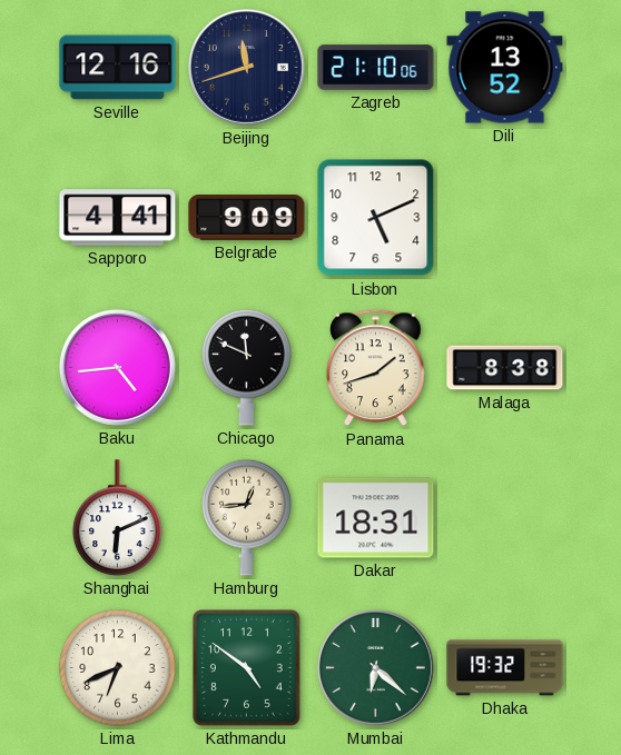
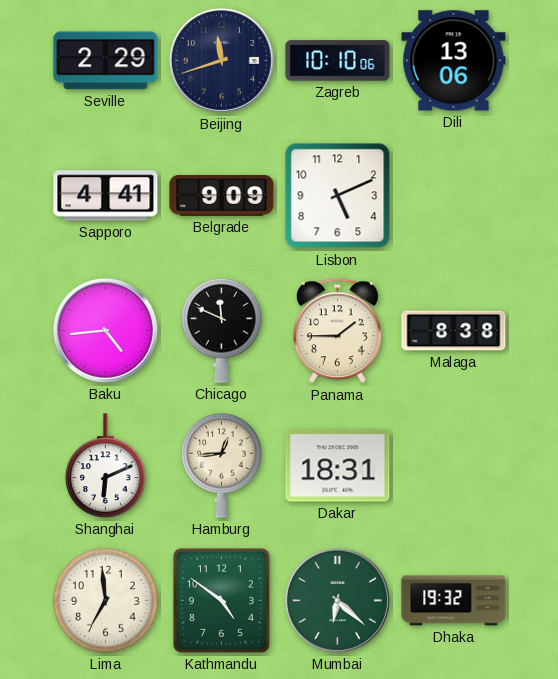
Seville: 12:16 -> 2:29 (106, 61)
Zagreb: 21:10 -> 10:10 (338, 61)
Dili: 13:52 -> 13:06 (454, 61)
Panama: 1:42 -> 1:45 (338, 331)
Lima: 6:41 -> 6:59 (106, 601)
